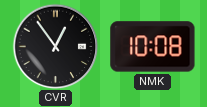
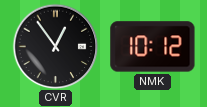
NMK: 10:08 -> 10:12 (153, 47)
